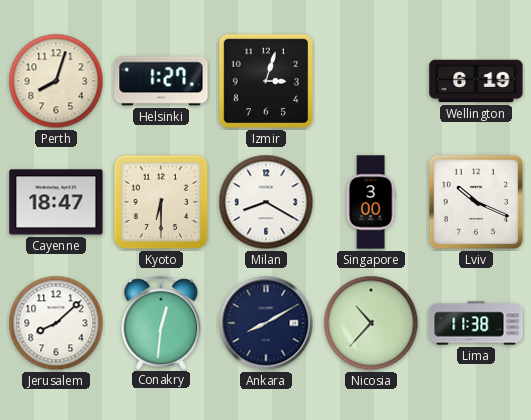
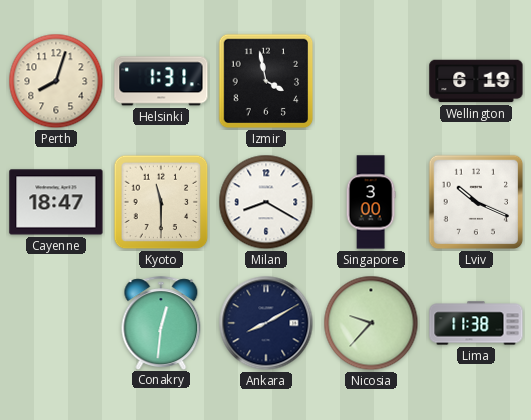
Helsinki: 1:27 -> 1:31 (161, 81)
Izmir: 3:03 -> 3:58 (266, 81)
Kyoto: 6:30 -> 11:30 (161, 202)
Jerusalem: 8:08 -> none (56, 323)
Nicosia: 10:37 -> 9:37 (371, 323)
